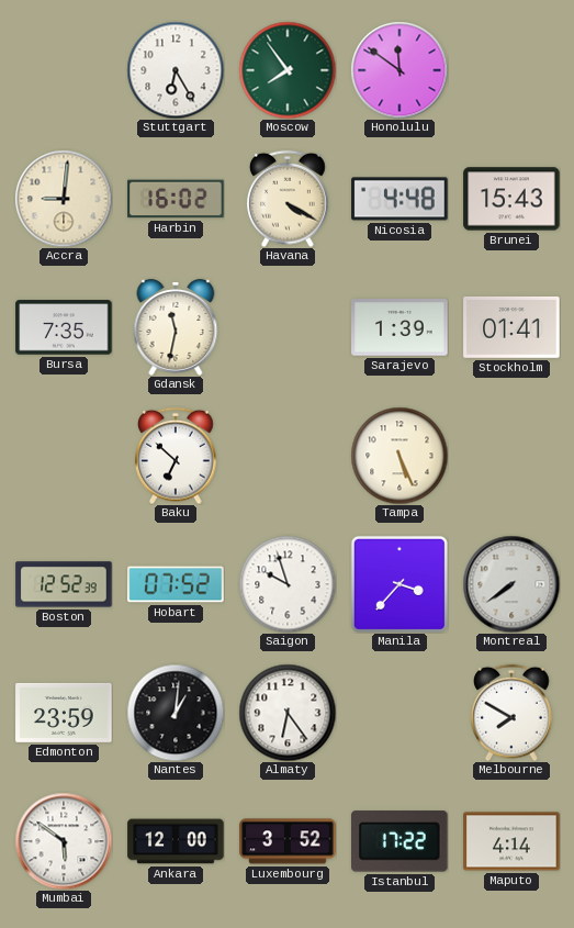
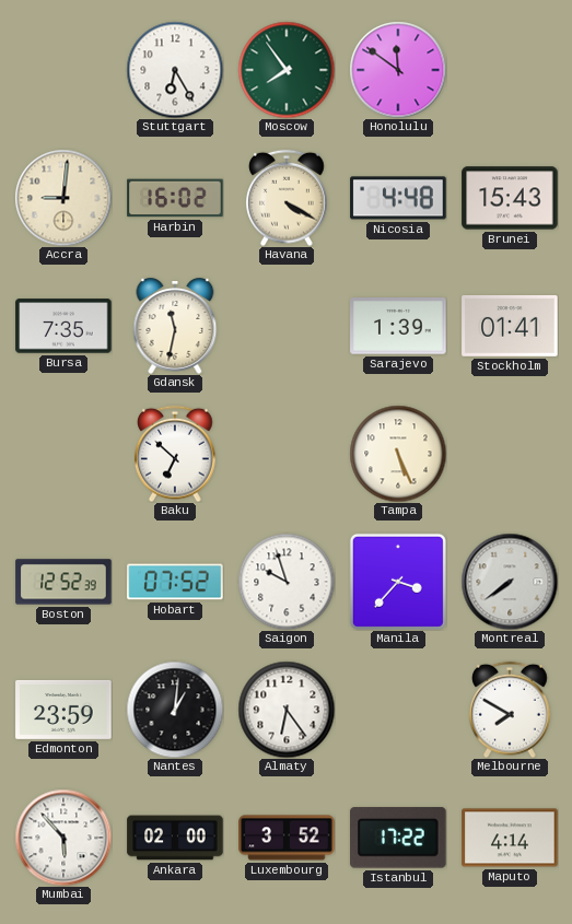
Mumbai: 5:51 -> 5:53 (63, 838)
Ankara: 12:00 -> 02:00 (175, 838)
